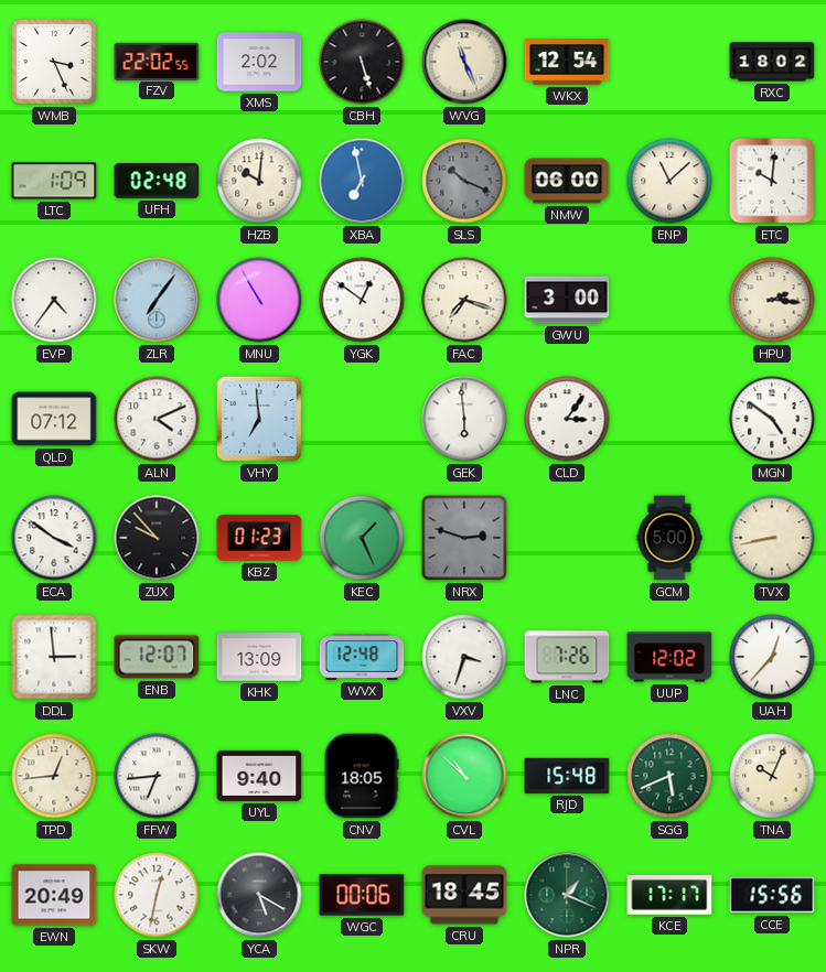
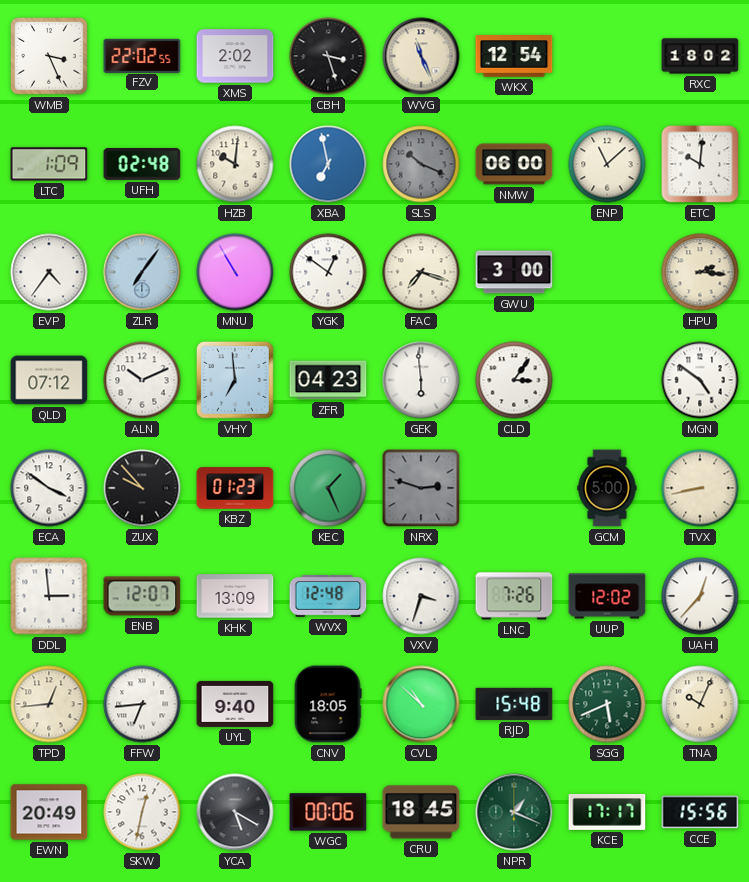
CBH: 5:27 -> 3:27 (328, 56)
ALN: 4:11 -> 10:11 (142, 380)
ZFR: none -> 04:23 (328, 380)
